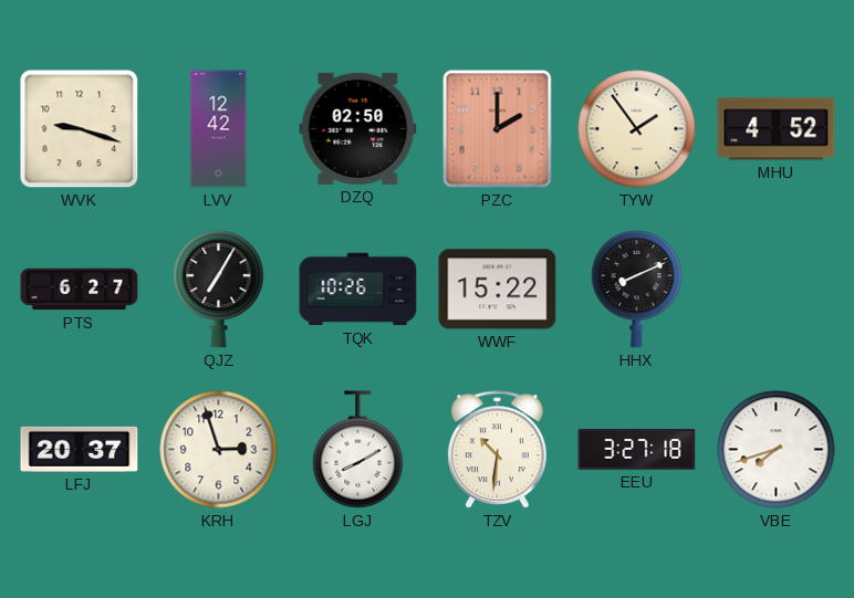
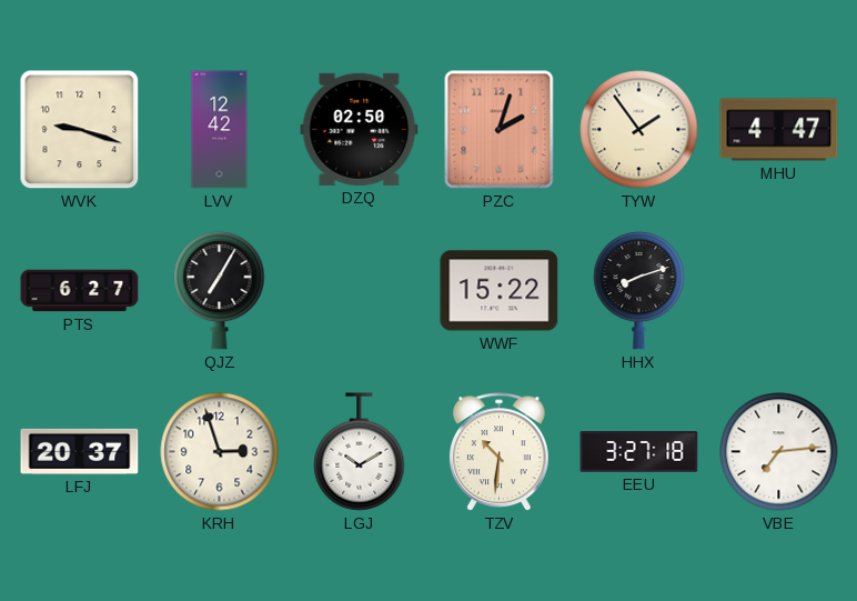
PZC: 2:00 -> 2:03 (500, 130)
MHU: 4:52 -> 4:47 (779, 130)
TQK: 10:26 -> none (358, 290)
HHX: 8:11 -> 8:12 (639, 290)
LGJ: 8:10 -> 10:10 (360, 452)
VBE: 7:42 -> 7:14 (779, 452)
